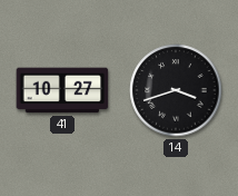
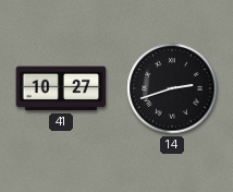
14: 3:42 -> 2:42 (172, 88)
